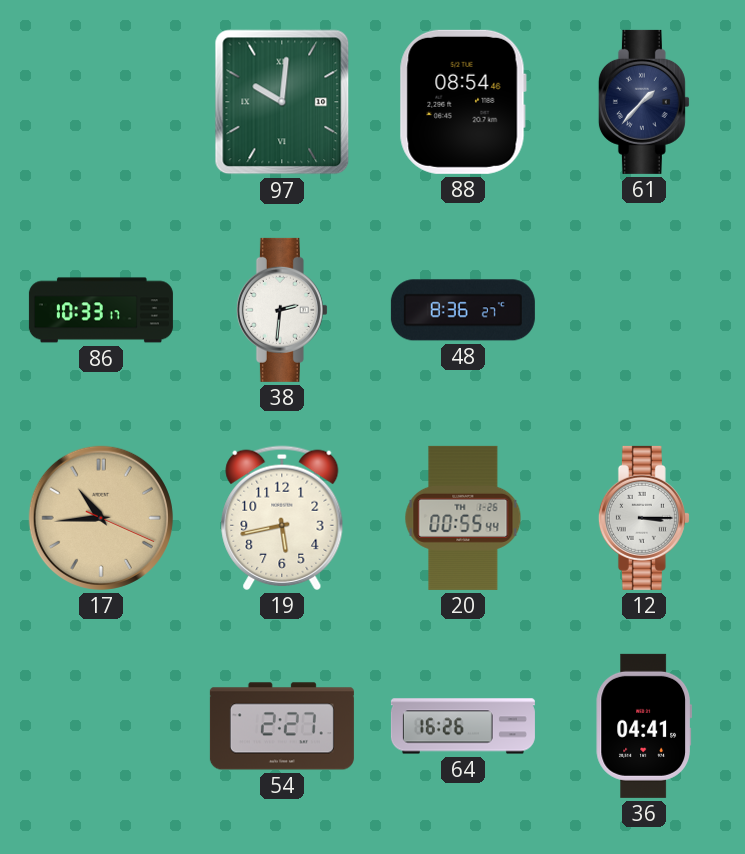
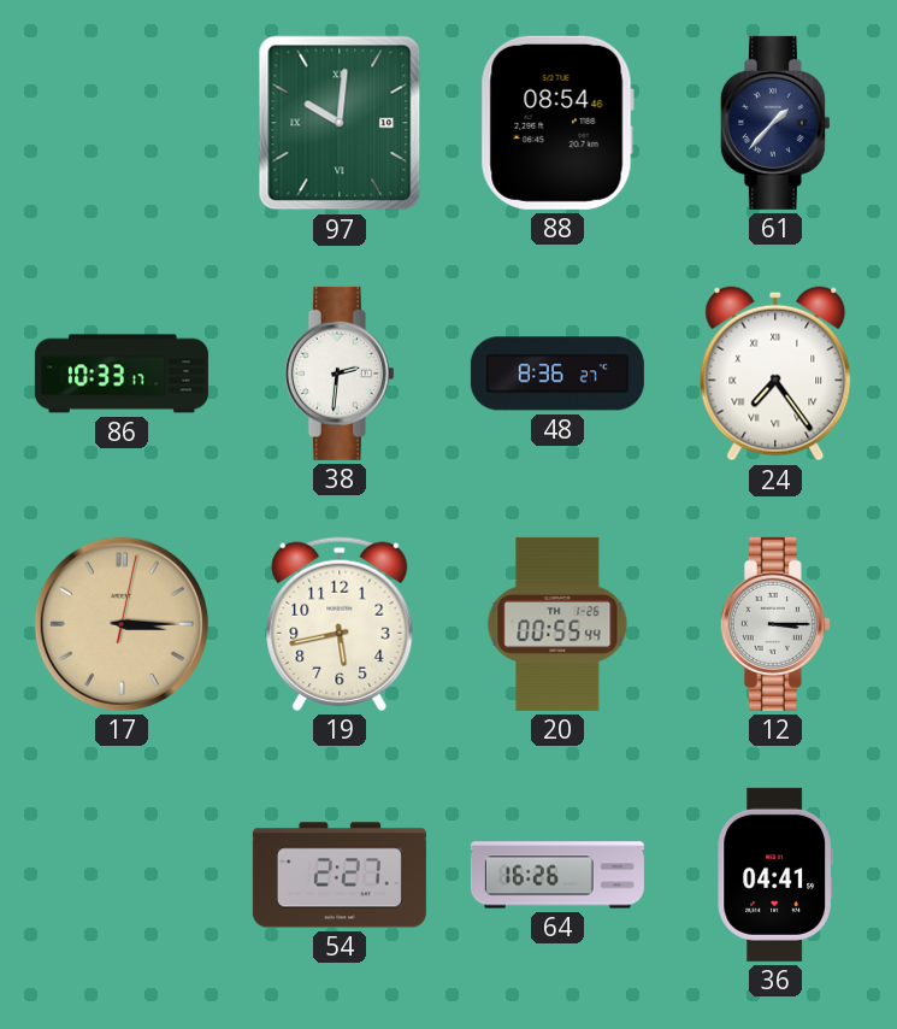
24: none -> 7:24 (775, 374)
17: 10:44 -> 3:15 (122, 624)
